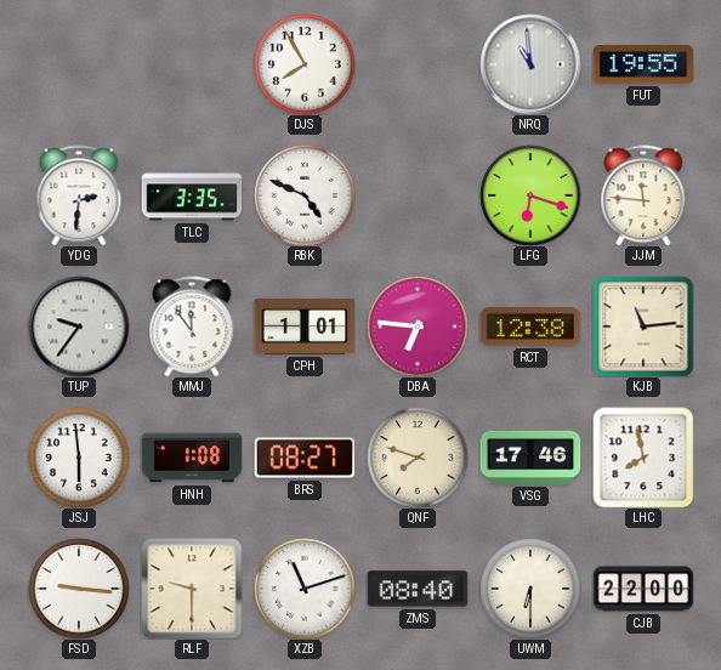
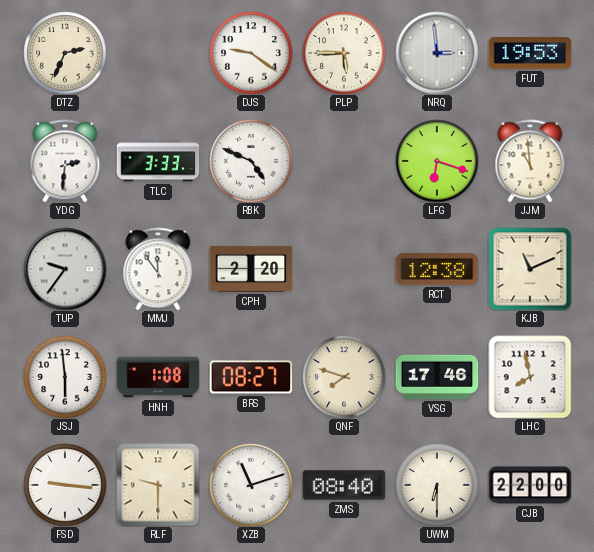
DTZ: none -> 2:34 (65, 53)
DJS: 7:55 -> 9:21 (251, 53)
PLP: none -> 5:45 (344, 53)
NRQ: 10:59 -> 2:59 (437, 53)
FUT: 19:55 -> 19:53 (530, 53)
TLC: 3:35 -> 3:33 (158, 161)
JJM: 11:46 -> 10:59 (530, 161)
CPH: 1:01 -> 2:20 (251, 269)
DBA: 6:46 -> none (418, 327)
KJB: 11:14 -> 11:11 (530, 269)
